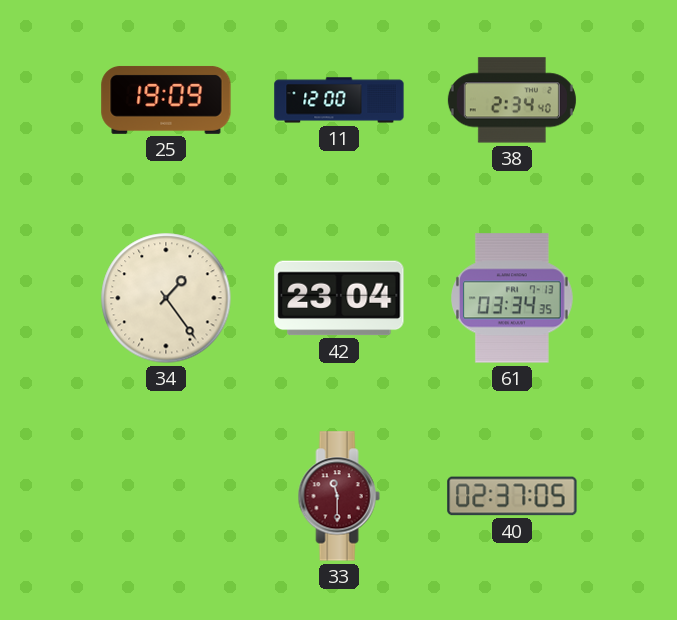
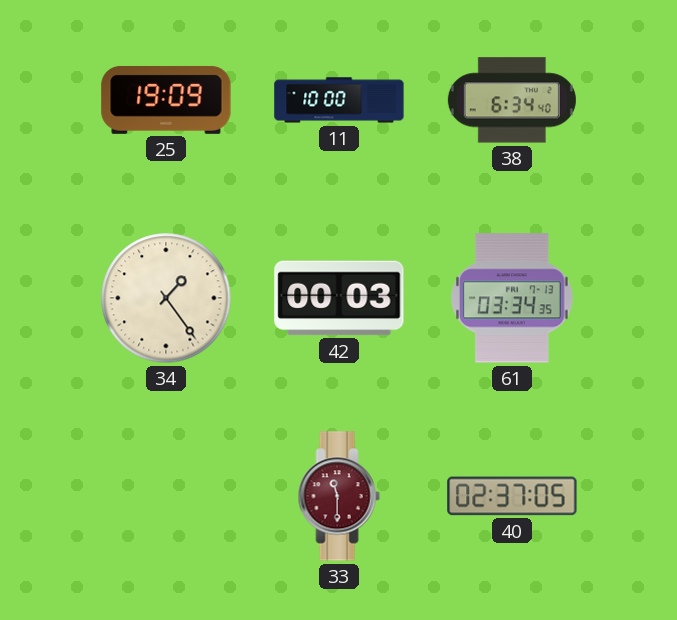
11: 12:00 -> 10:00 (339, 100)
38: 2:34 -> 6:34 (512, 100)
42: 23:04 -> 00:03 (339, 298)
